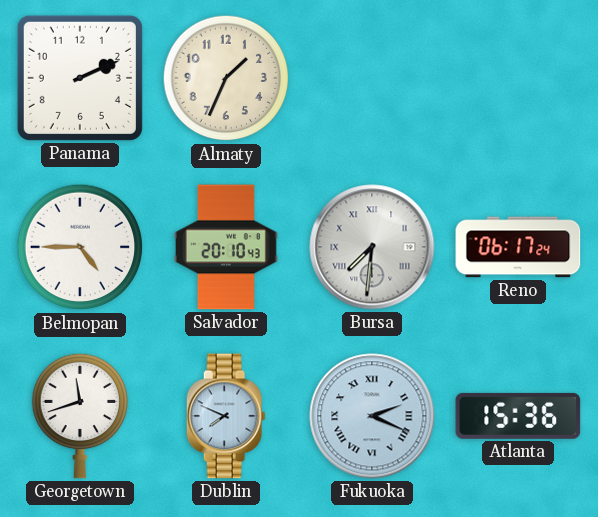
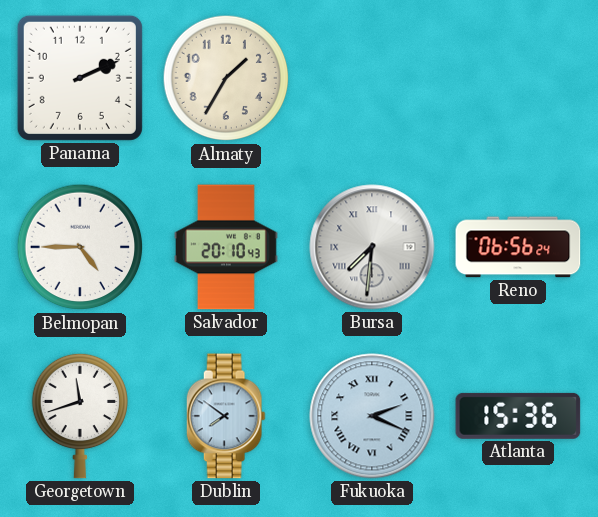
Almaty: 1:34 -> 1:35 (226, 78)
Reno: 06:17 -> 06:56 (518, 247)
Dublin: 7:49 -> 7:51 (226, 416)
